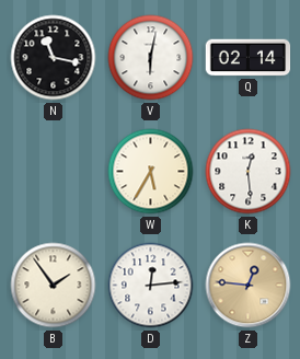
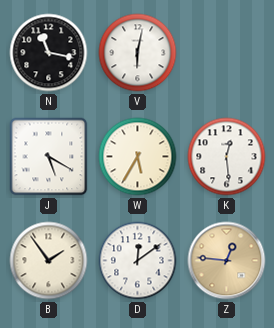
Q: 02:14 -> none (249, 58)
J: none -> 5:20 (49, 157)
D: 12:14 -> 12:09 (138, 261)
